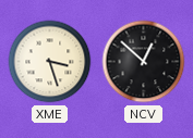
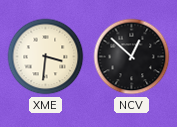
XME: 3:27 -> 3:31 (46, 57)
